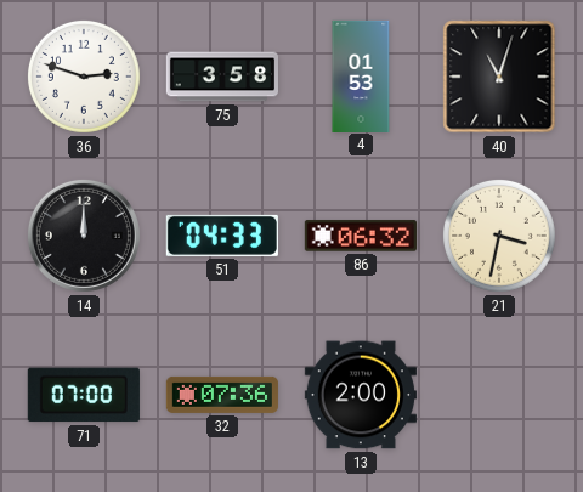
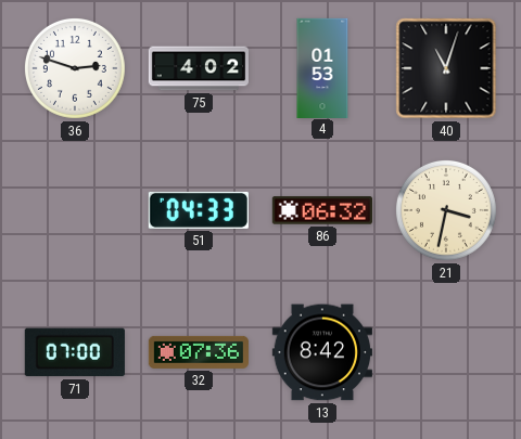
75: 3:58 -> 4:02 (198, 68)
14: 12:00 -> none (84, 236)
13: 2:00 -> 8:42 (322, 352)
